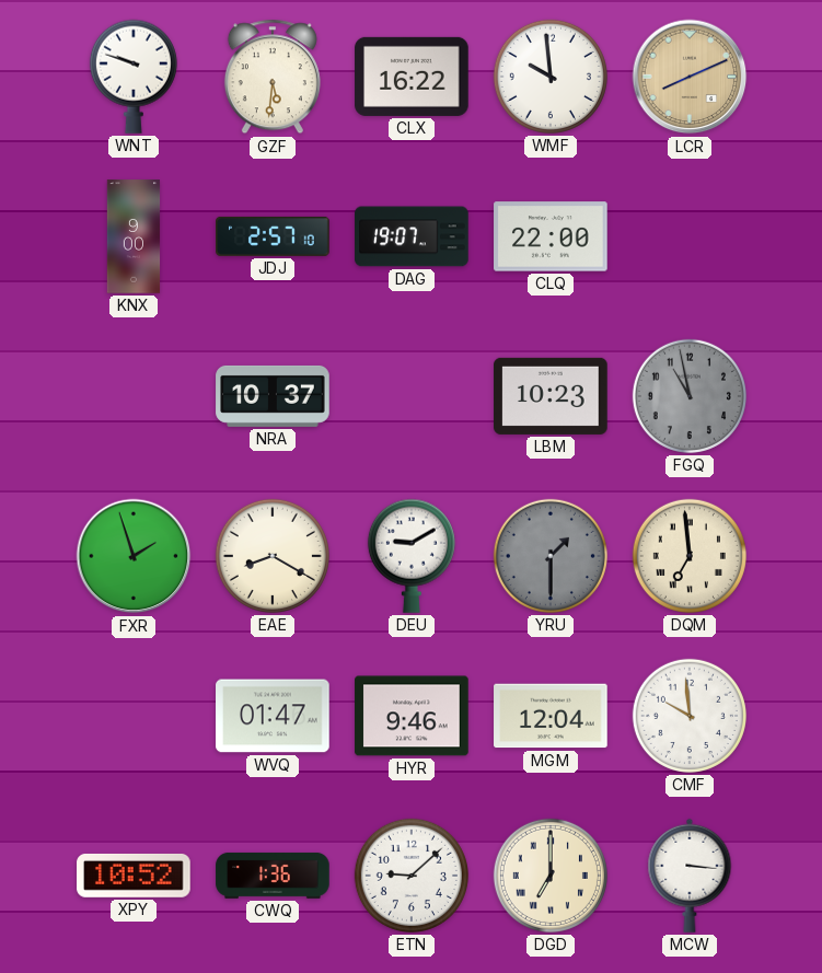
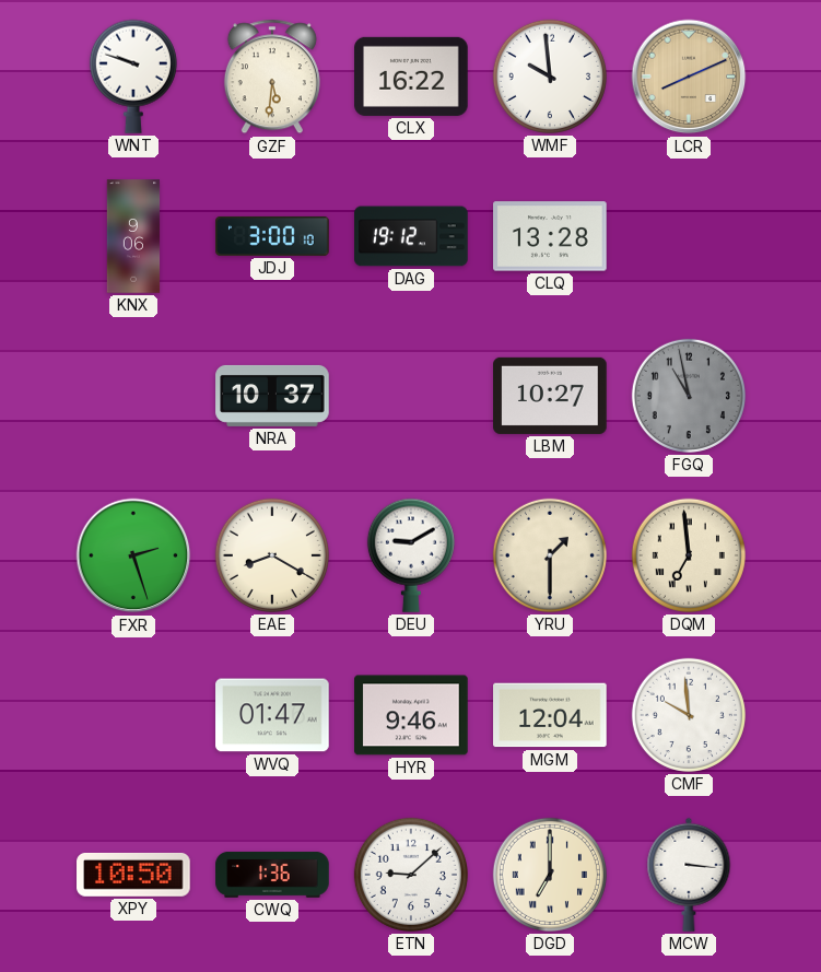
KNX: 9:00 -> 9:06 (133, 236)
JDJ: 2:57 -> 3:00 (272, 236)
DAG: 19:07 -> 19:12 (411, 236)
CLQ: 22:00 -> 13:28 (550, 236)
LBM: 10:23 -> 10:27 (550, 396)
FXR: 1:57 -> 2:27 (133, 555)
YRU dial: grey -> cream (550, 555)
XPY: 10:52 -> 10:50 (133, 875)
